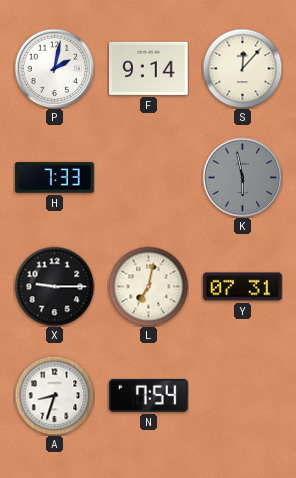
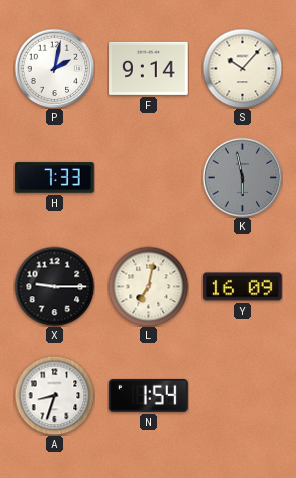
S: 12:07 -> 10:07 (242, 68)
Y: 07:31 -> 16:09 (243, 287)
N: 7:54 -> 1:54 (149, 395)
